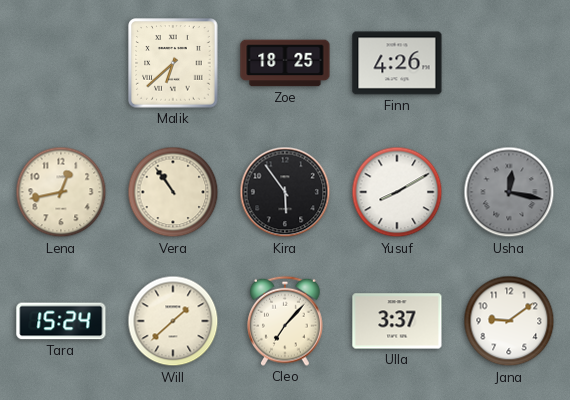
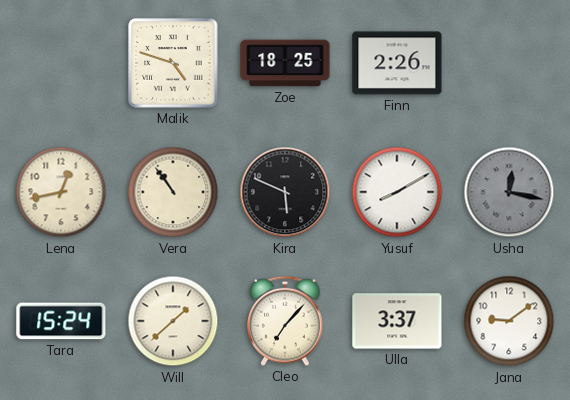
Malik: 6:38 -> 4:48 (173, 63)
Finn: 4:26 -> 2:26 (397, 63)
Kira: 5:54 -> 5:49 (285, 192)
